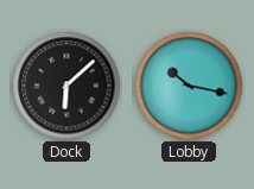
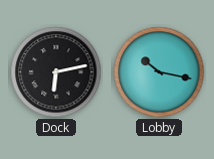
Dock: 6:08 -> 6:13 (56, 72)
